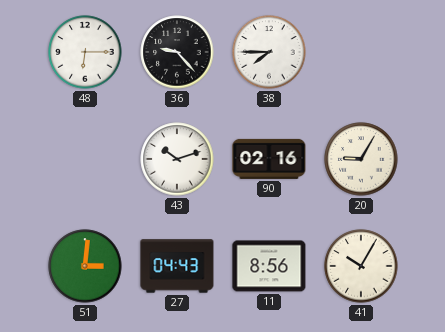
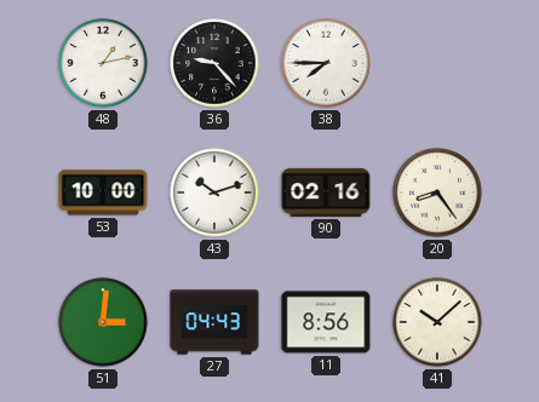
48: 6:15 -> 1:13 (103, 63)
53: none -> 10:00 (103, 193)
20: 9:05 -> 8:24 (437, 193)
41: 10:05 -> 10:08 (437, 322)
